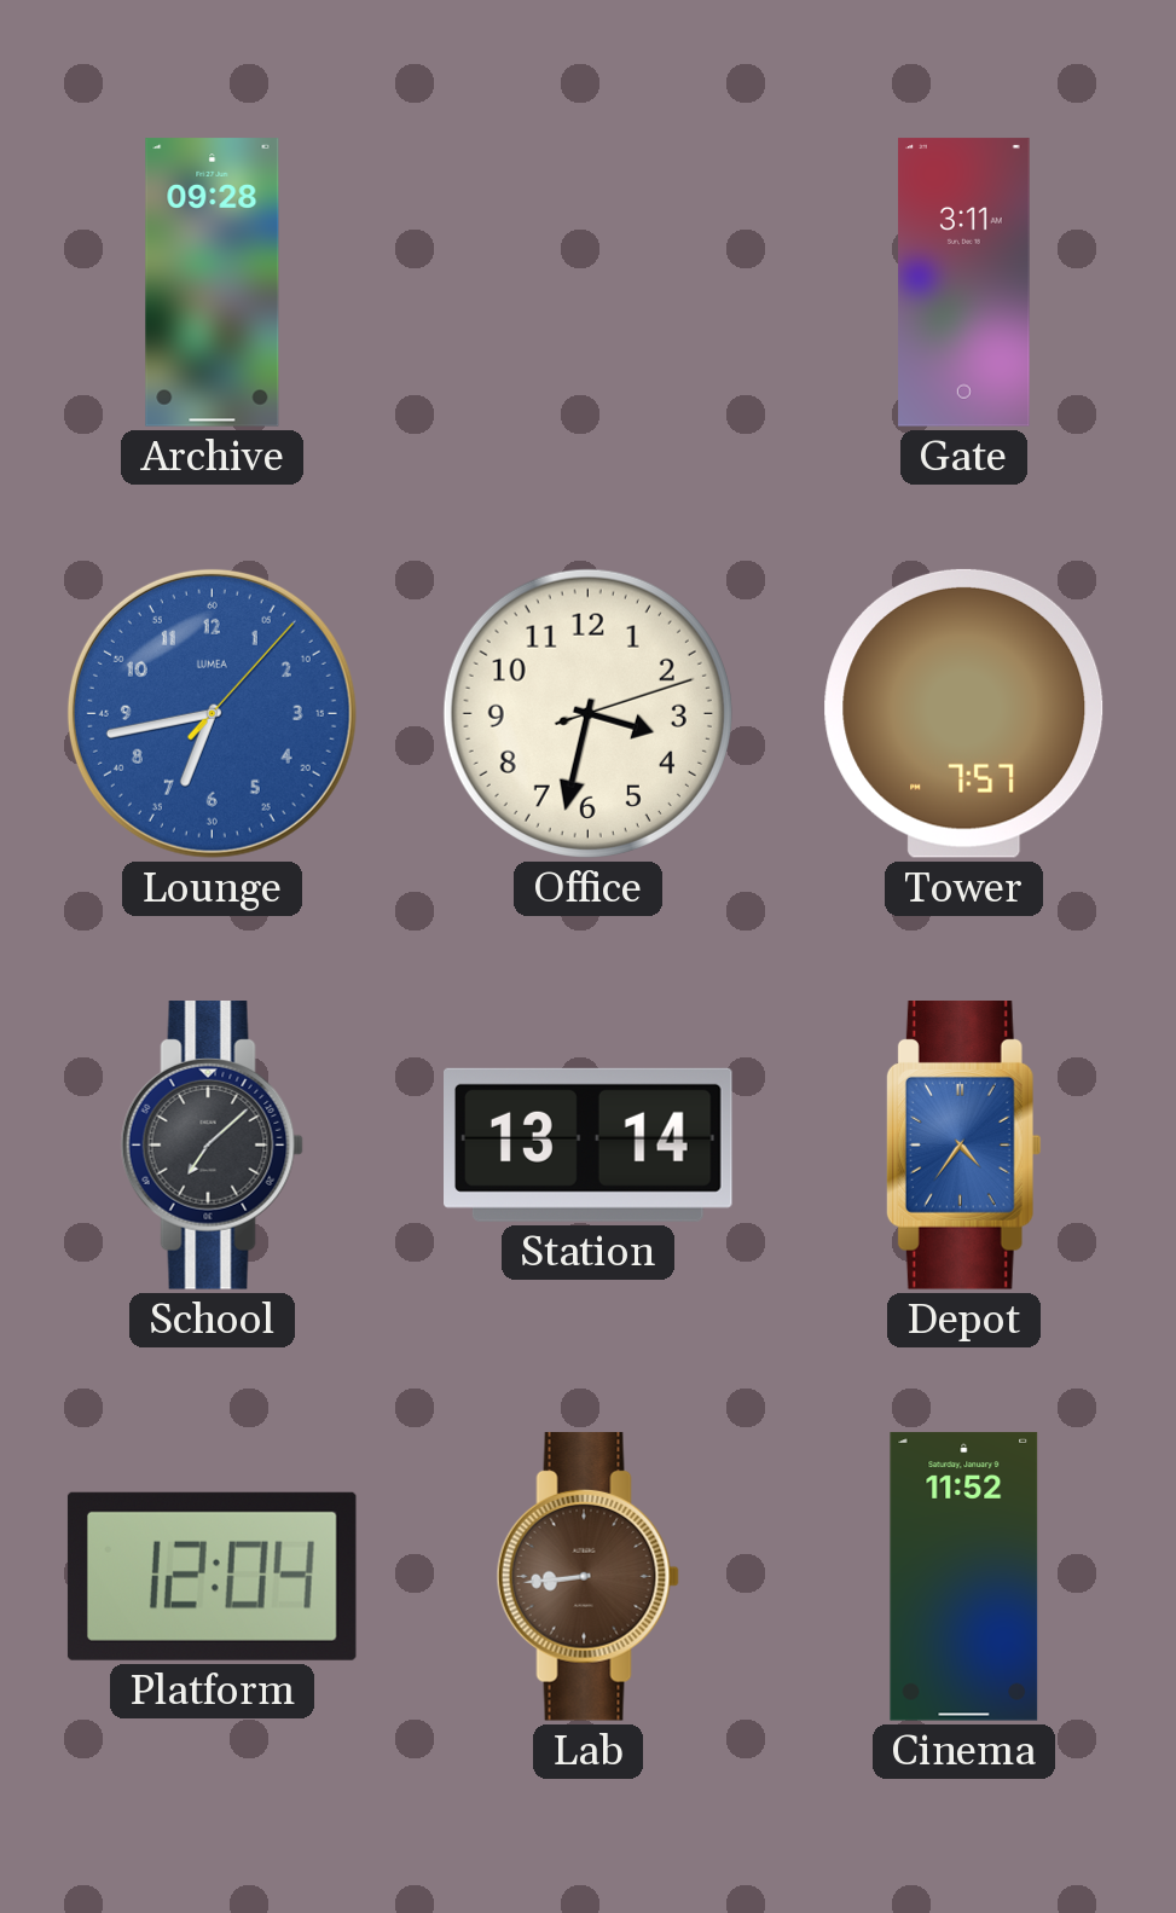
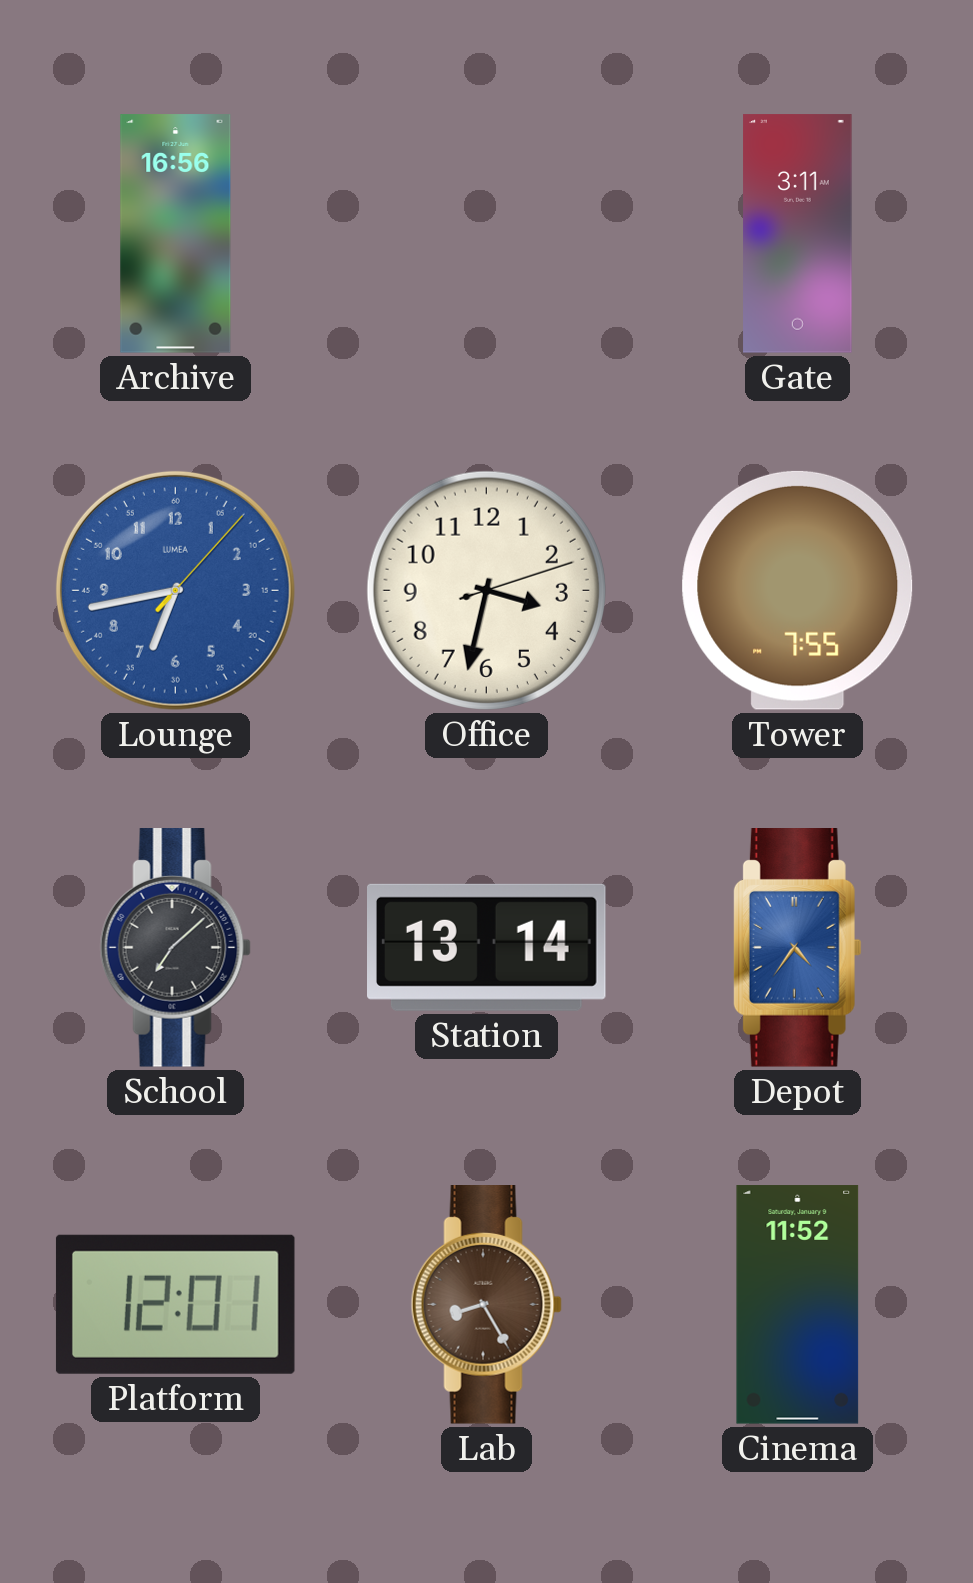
Archive: 09:28 -> 16:56 (176, 234)
Tower: 7:57 -> 7:55 (798, 590)
Platform: 12:04 -> 12:01 (175, 1304)
Lab: 8:44 -> 8:25 (486, 1305)
